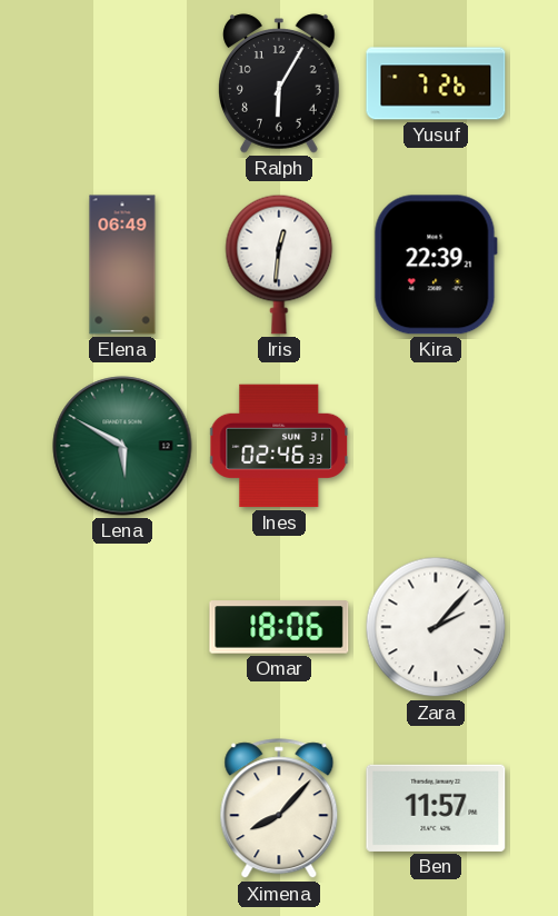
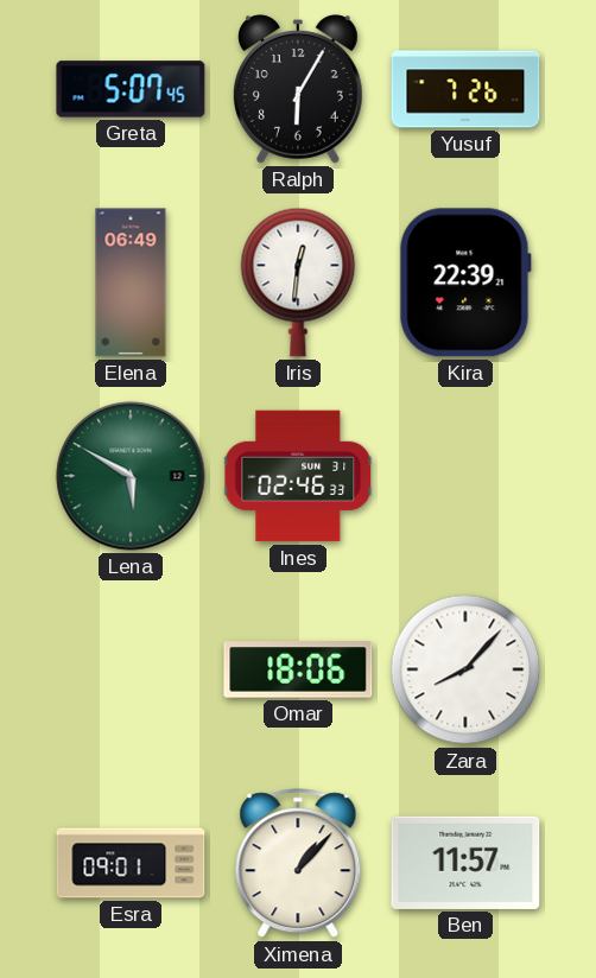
Greta: none -> 5:07 (131, 89)
Zara: 2:07 -> 8:07 (465, 669)
Esra: none -> 09:01 (131, 863)
Ximena: 8:07 -> 1:07 (298, 864)
